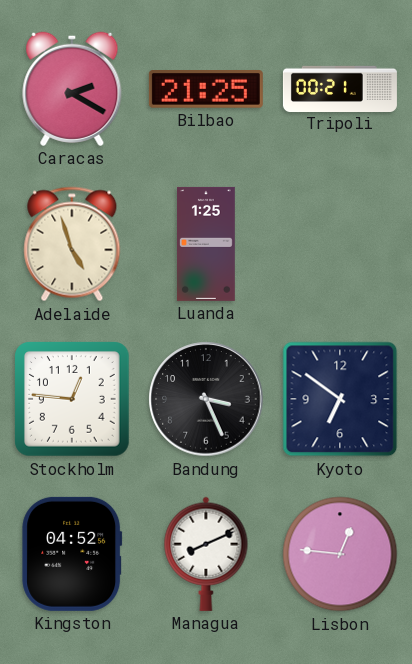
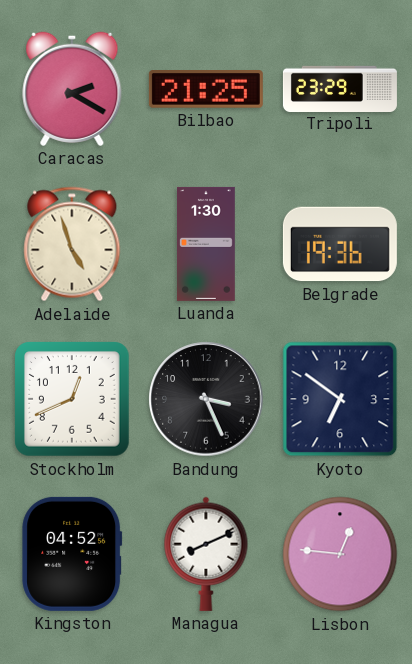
Tripoli: 00:21 -> 23:29 (340, 88)
Luanda: 1:25 -> 1:30 (207, 244)
Belgrade: none -> 19:36 (340, 244)
Stockholm: 12:46 -> 12:41 (72, 400)
